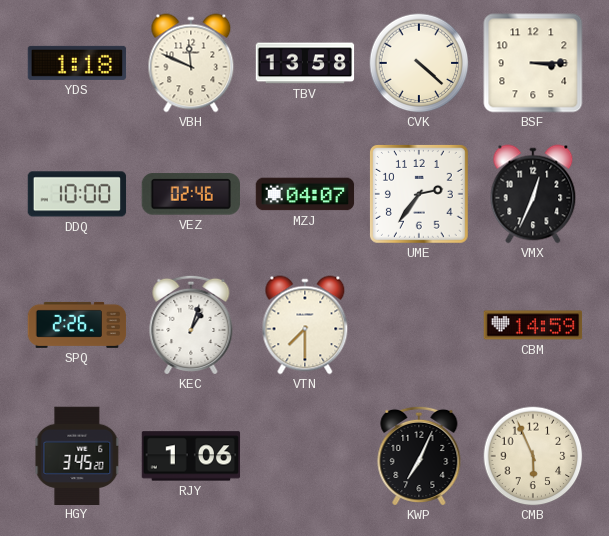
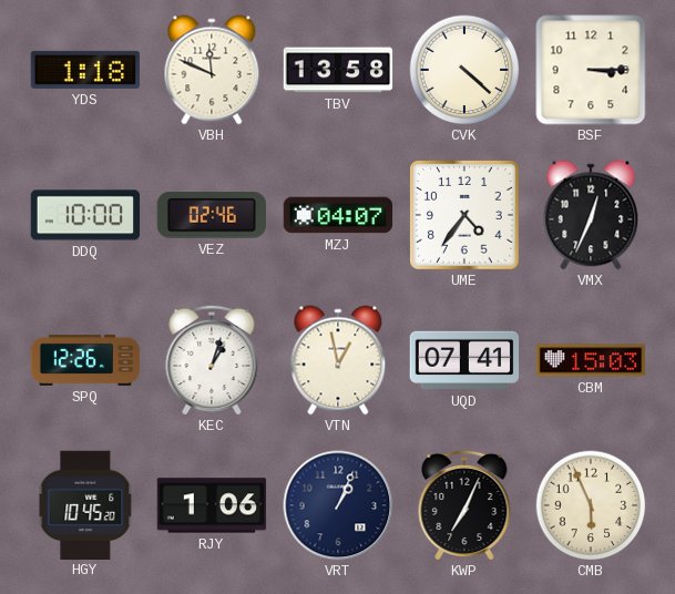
UME: 2:36 -> 4:36 (464, 215)
SPQ: 2:26 -> 12:26 (85, 360)
VTN: 7:30 -> 12:58 (338, 360)
UQD: none -> 07:41 (464, 360)
CBM: 14:59 -> 15:03 (591, 360)
HGY: 3:45 -> 10:45 (85, 504)
VRT: none -> 1:04 (338, 505)
